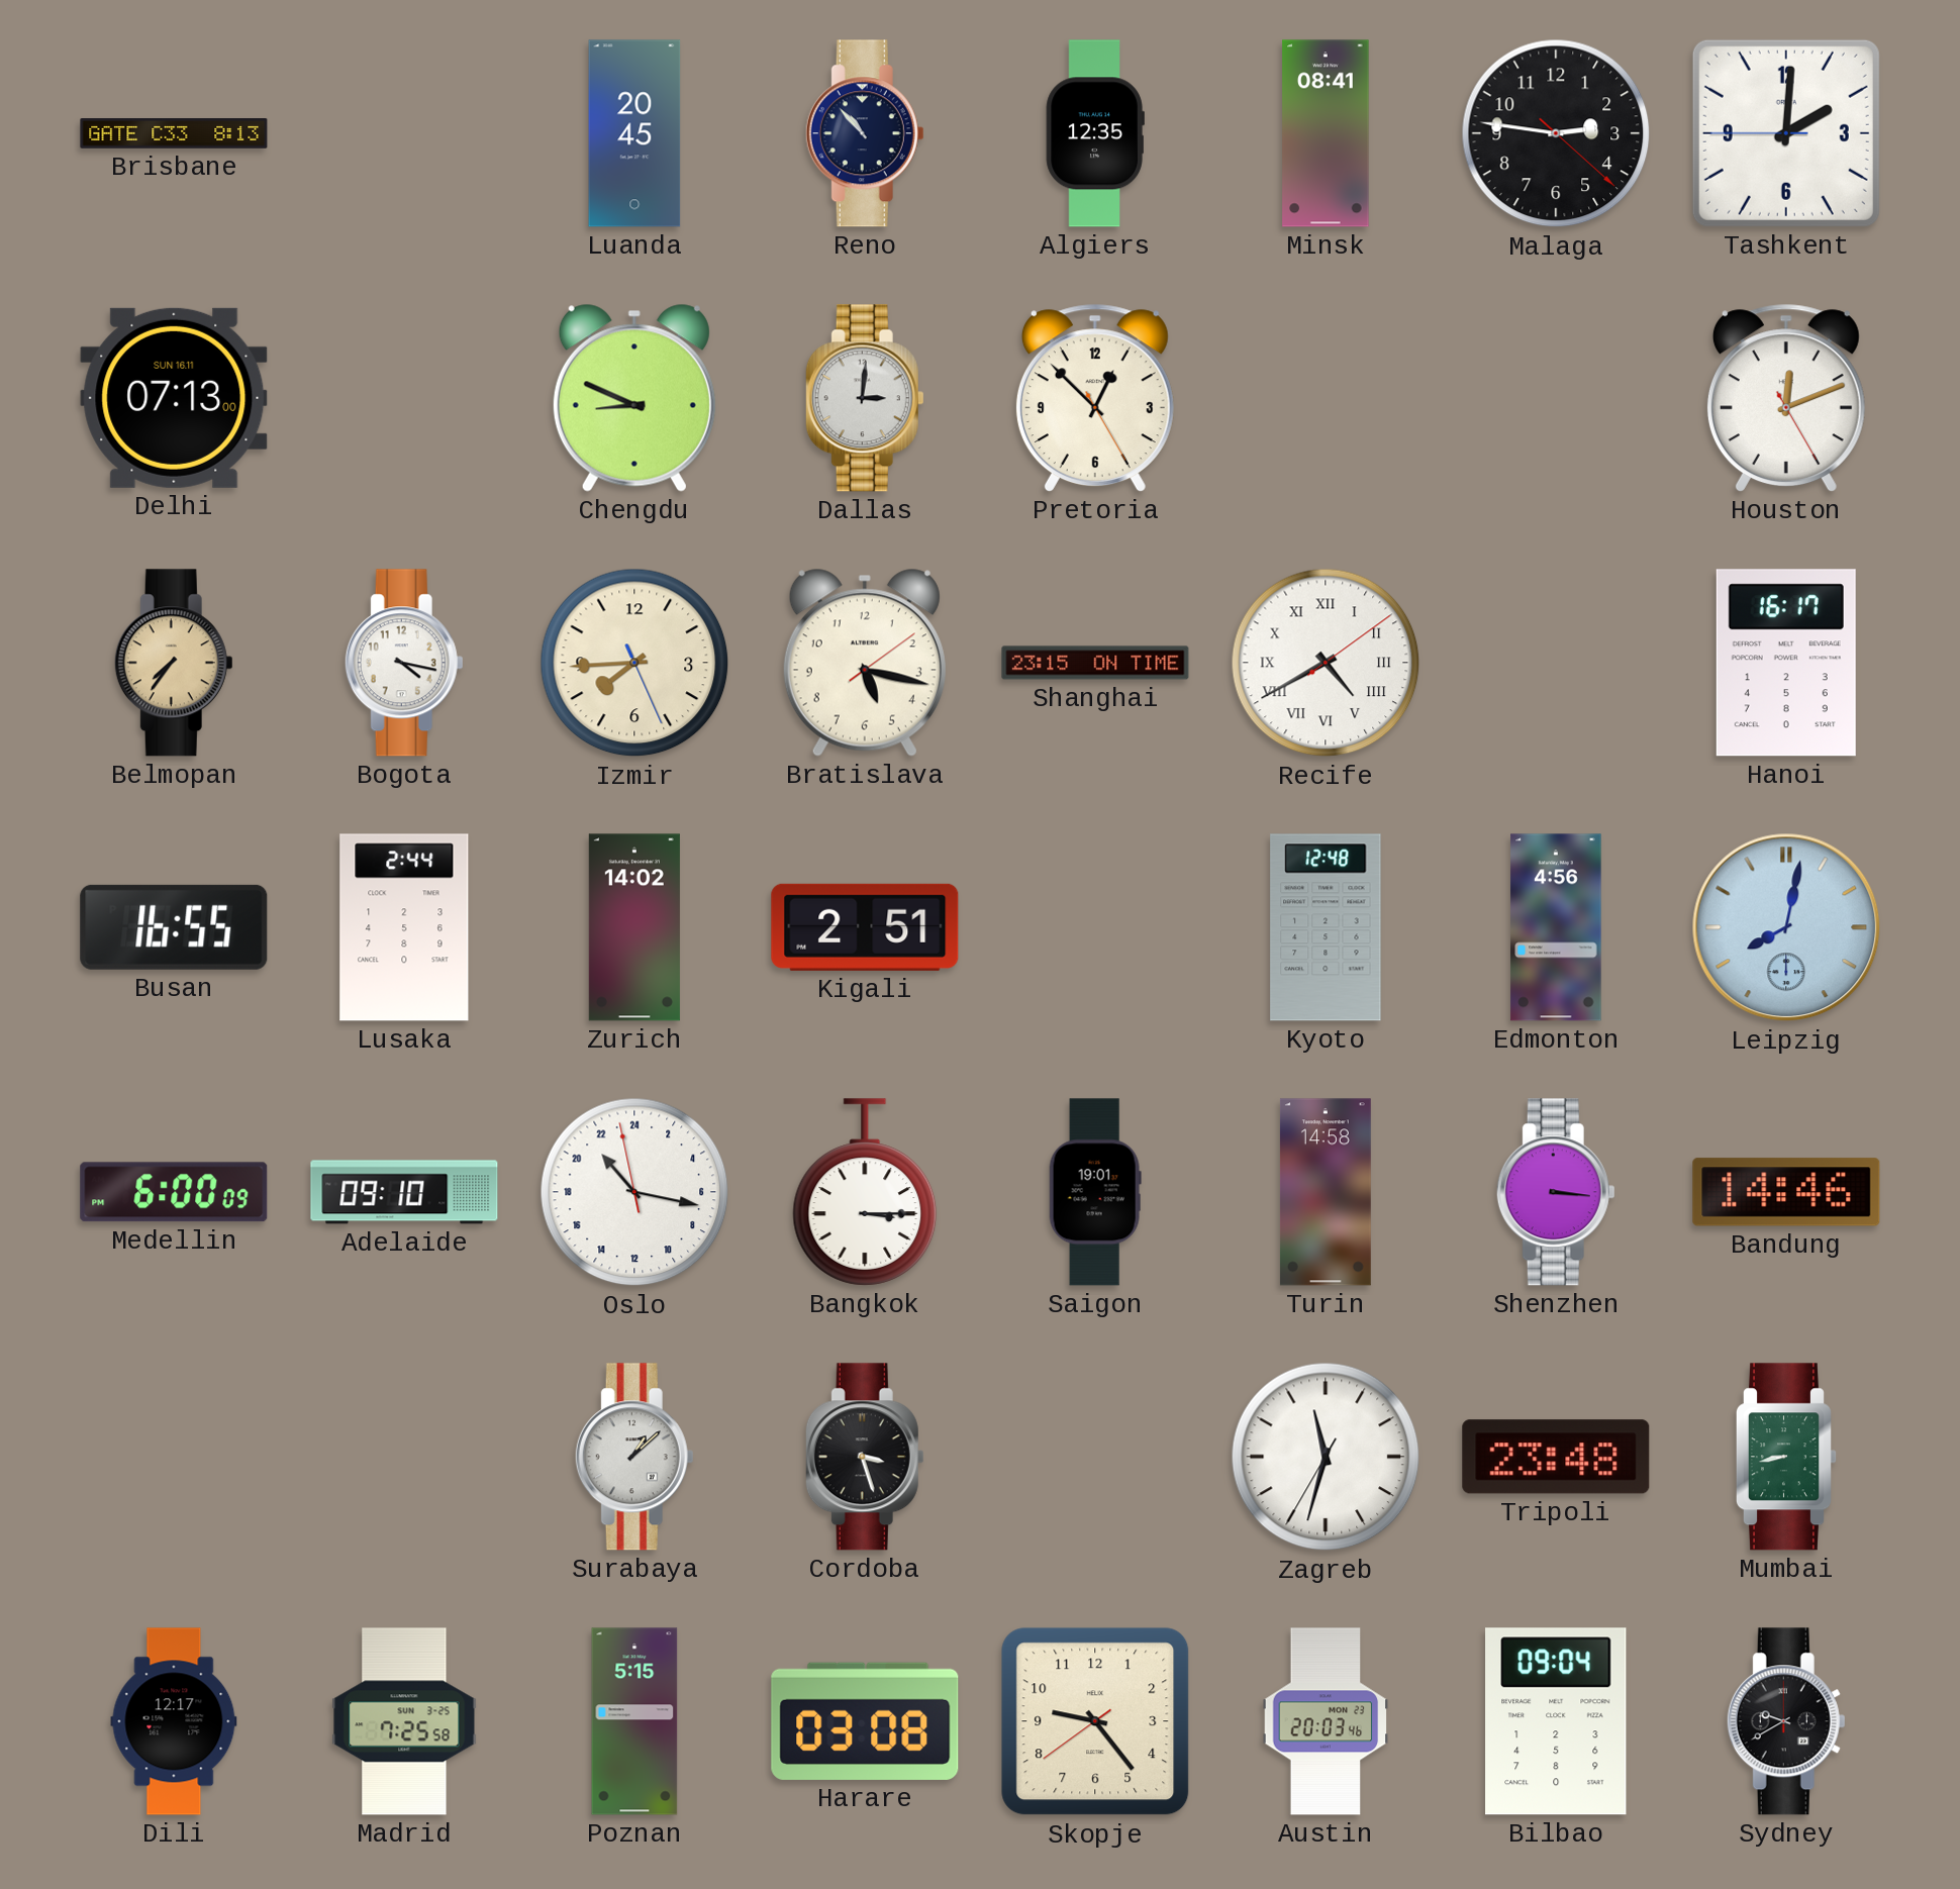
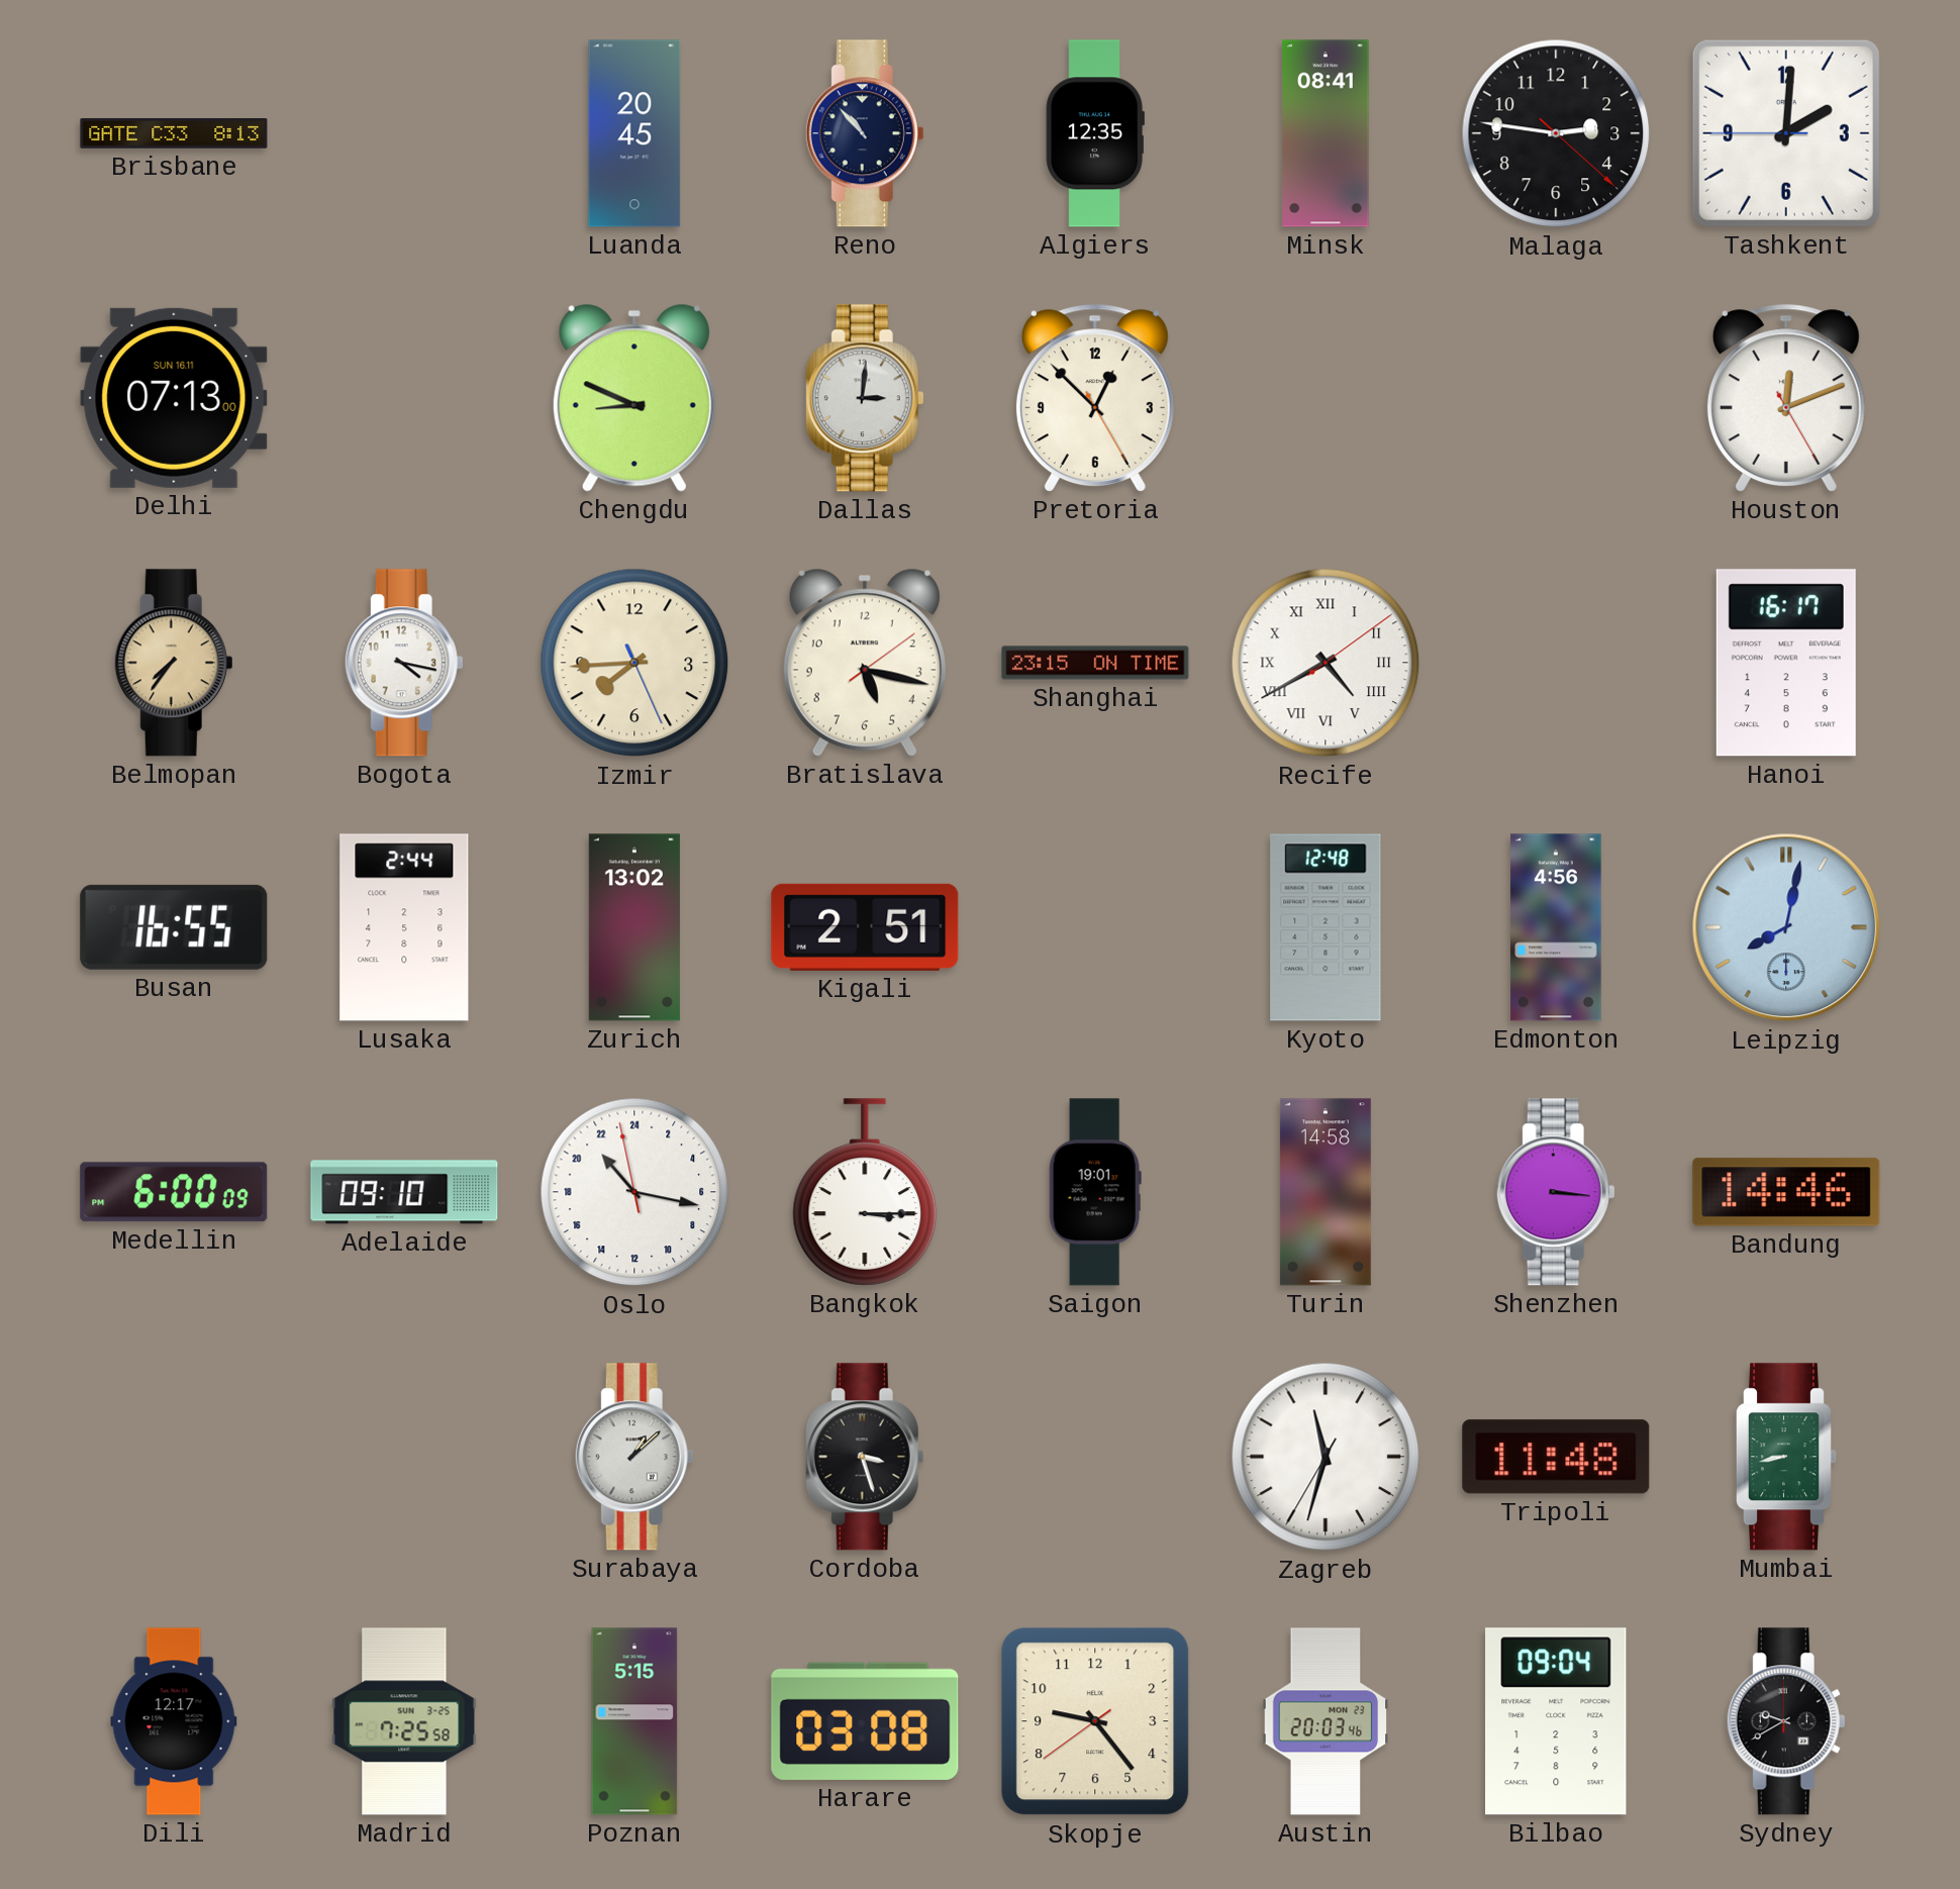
Zurich: 14:02 -> 13:02 (634, 927)
Tripoli: 23:48 -> 11:48 (1556, 1457)
